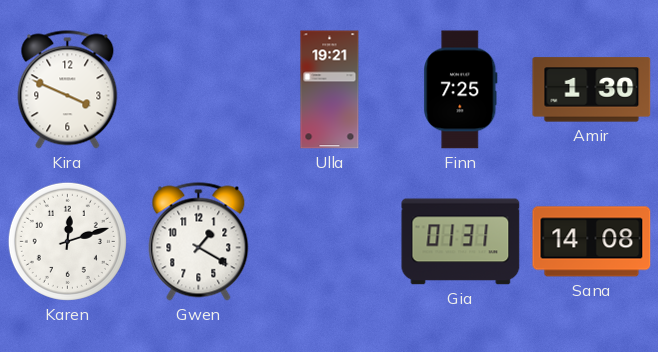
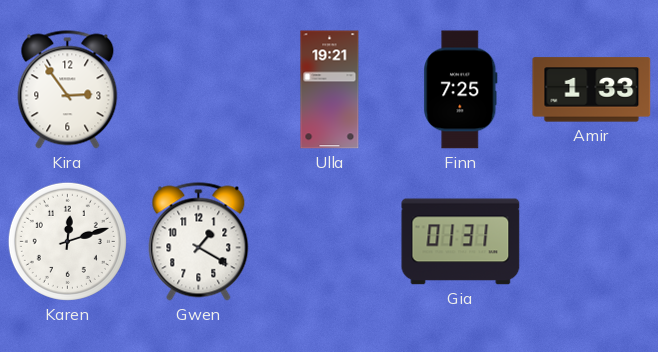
Kira: 3:49 -> 2:54 (68, 90)
Amir: 1:30 -> 1:33 (592, 90)
Sana: 14:08 -> none (592, 242)
